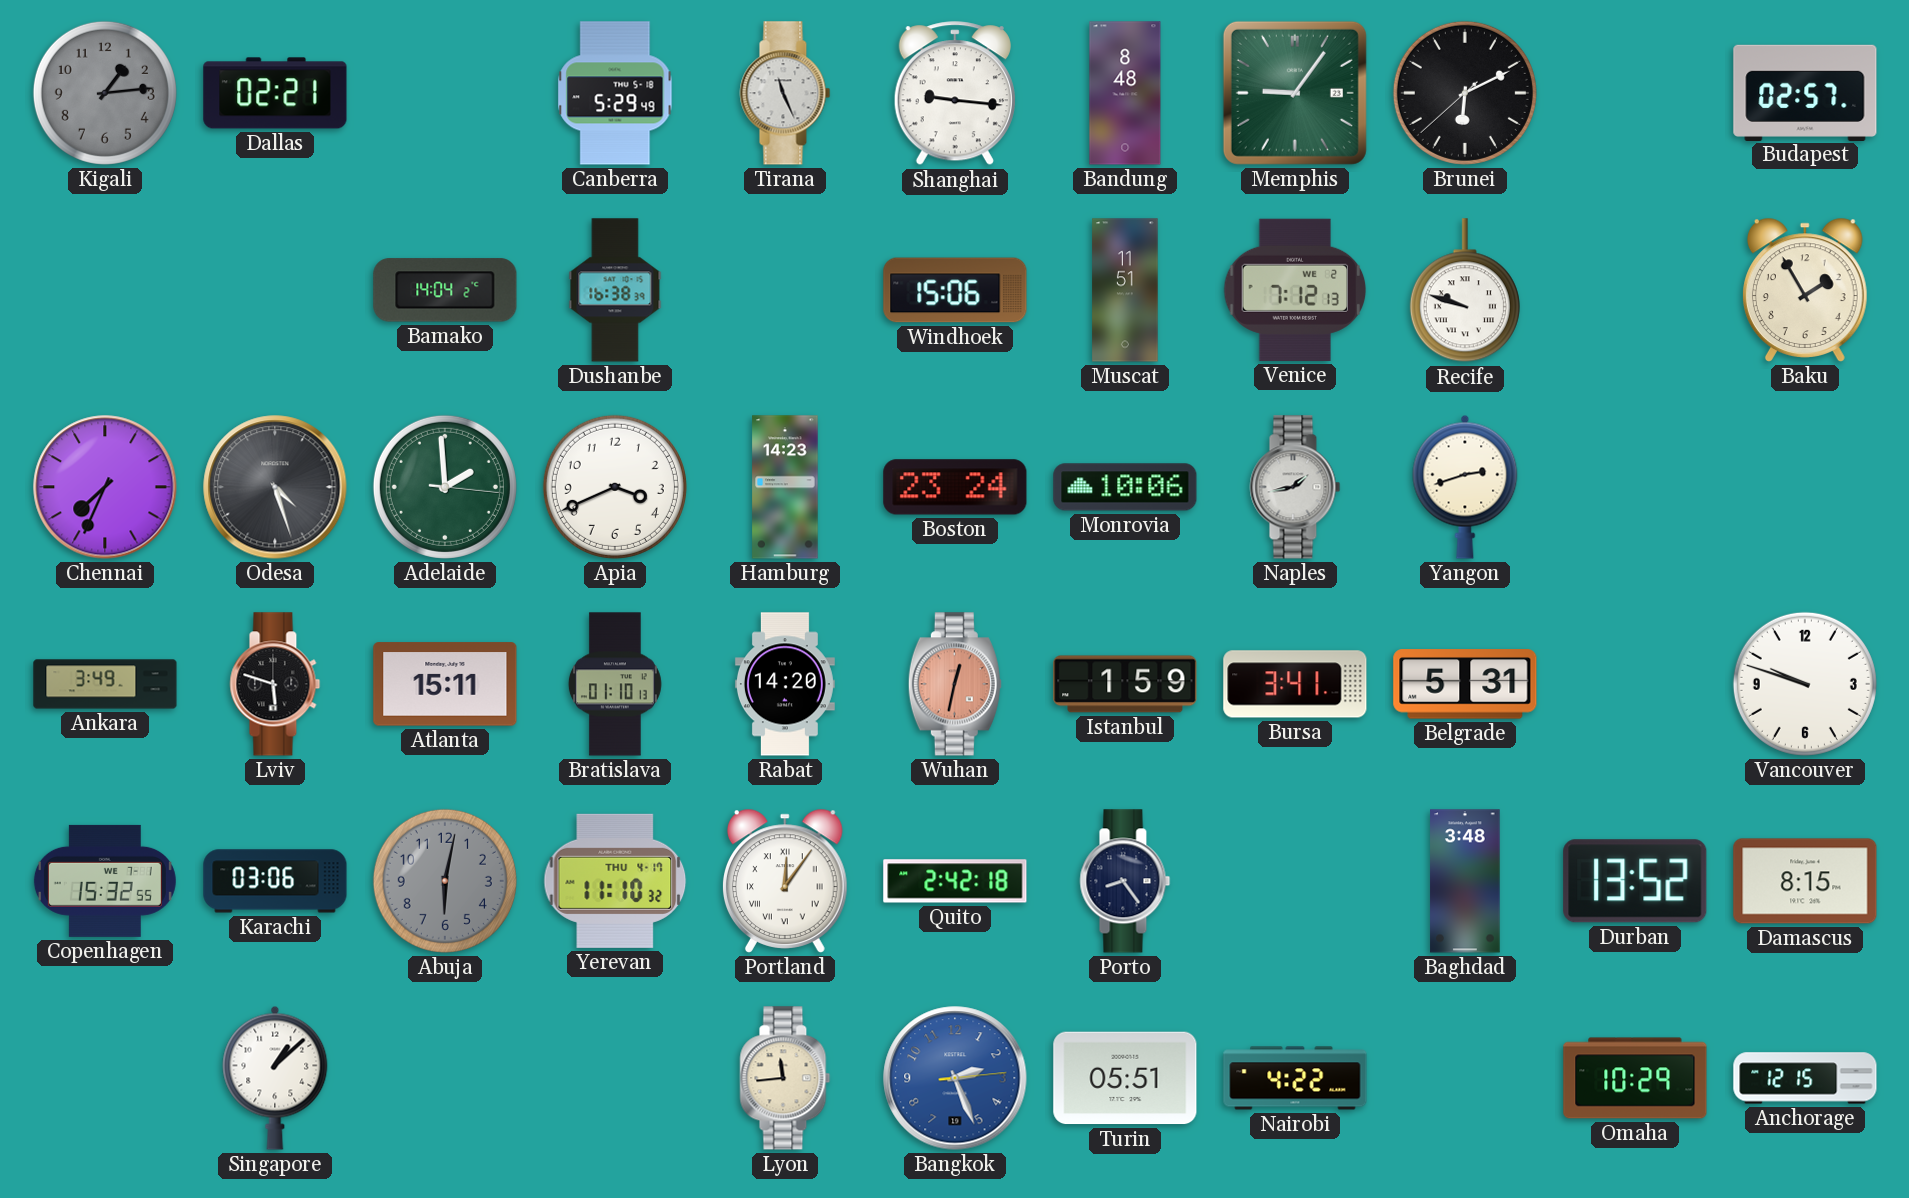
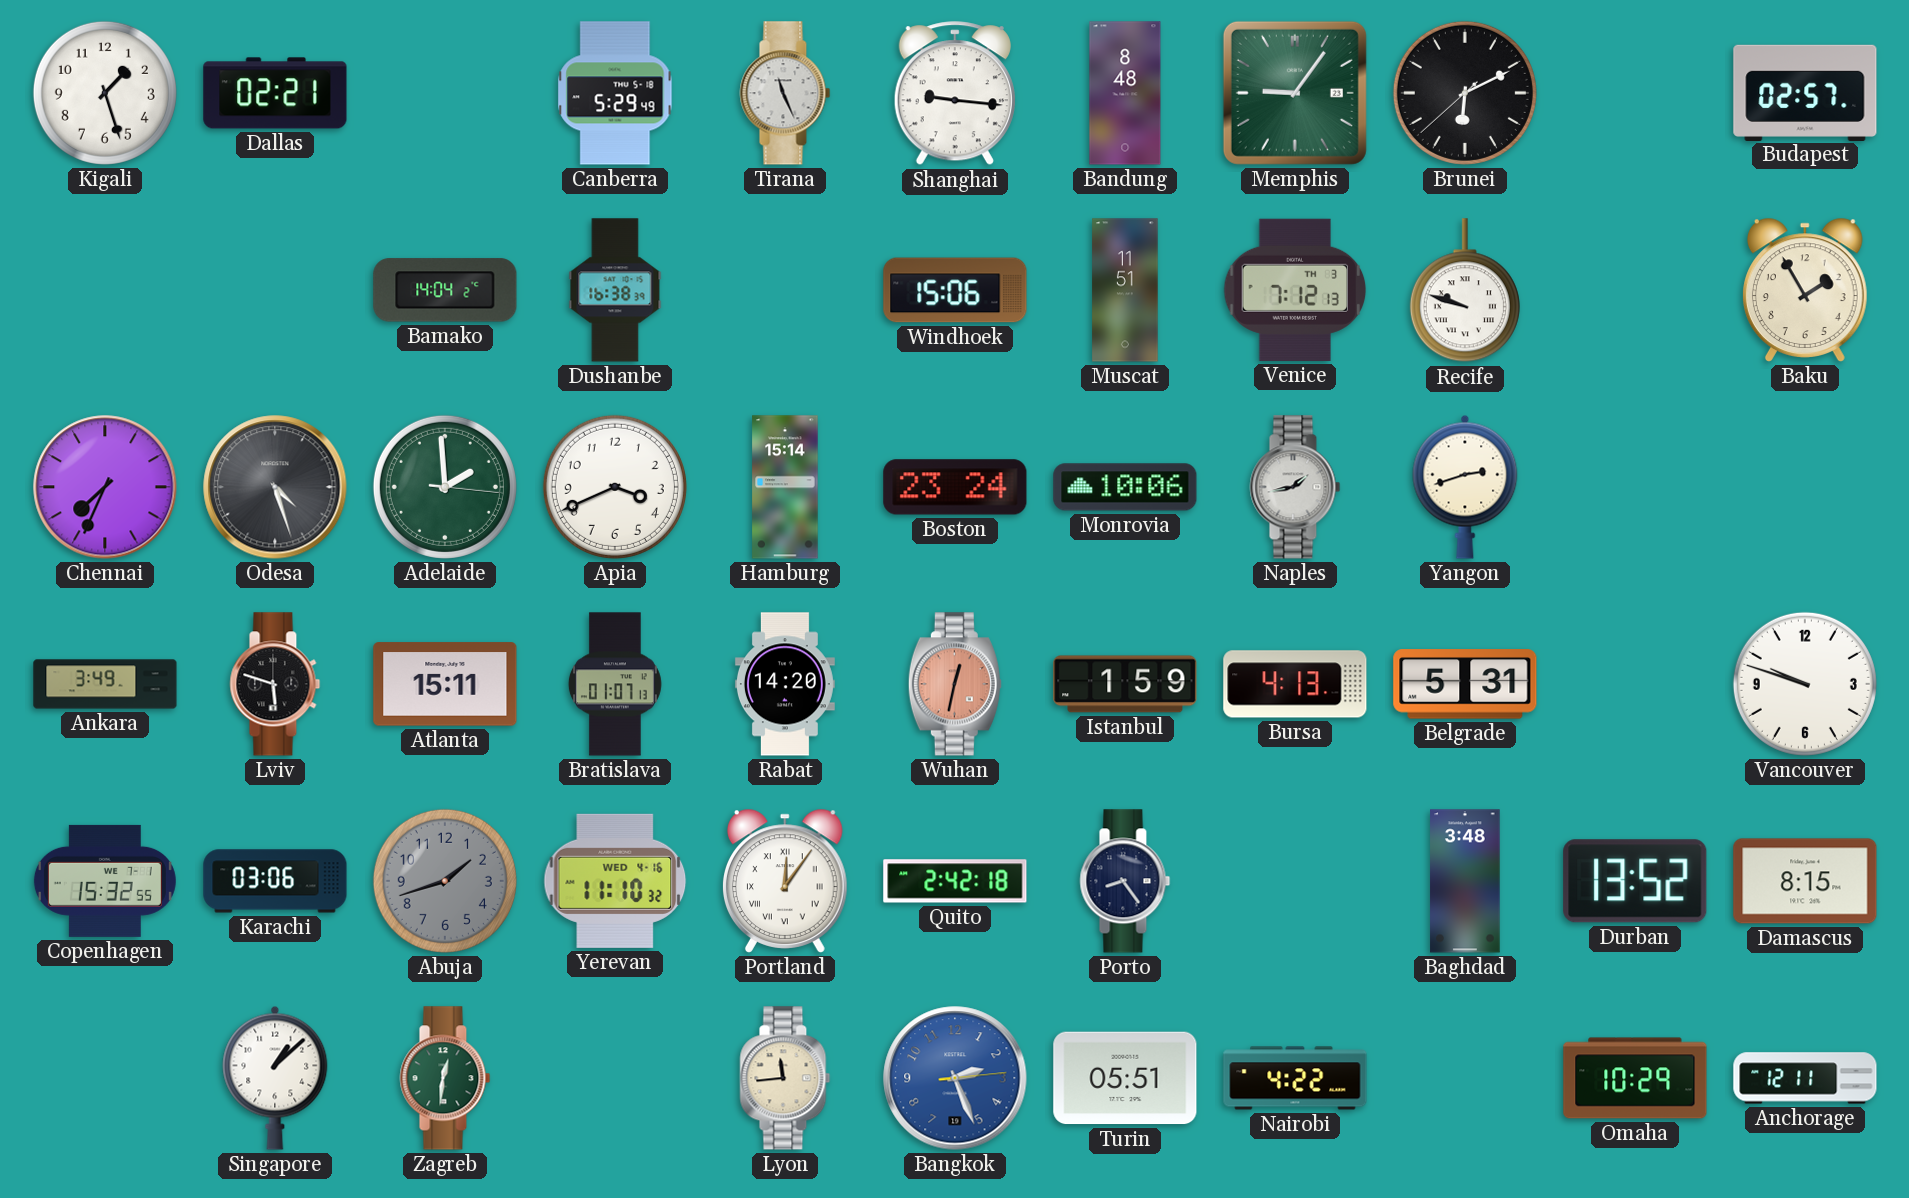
Kigali: 1:14 -> 1:27 (105, 93)
Kigali dial: grey -> white (105, 93)
Venice date: WE 2 -> TH 3 (1295, 290)
Hamburg: 14:23 -> 15:14 (785, 487)
Bratislava: 01:10 -> 01:07 (615, 684)
Bursa: 3:41 -> 4:13 (1295, 684)
Abuja: 6:02 -> 1:42 (445, 881)
Yerevan date: THU 4-17 -> WED 4-16 (615, 881)
Zagreb: none -> 12:31 (445, 1078)
Anchorage: 12:15 -> 12:11 (1805, 1078)
